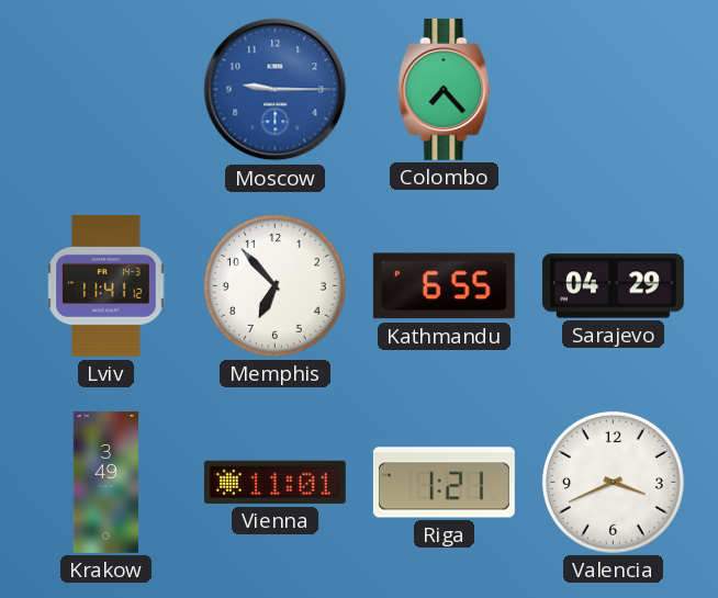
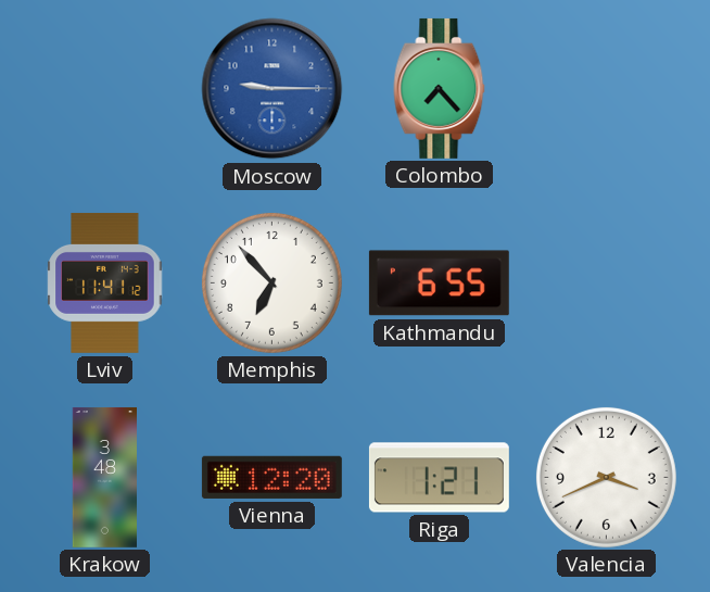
Sarajevo: 04:29 -> none (613, 286)
Krakow: 3:49 -> 3:48 (104, 477)
Vienna: 11:01 -> 12:20 (271, 477)
